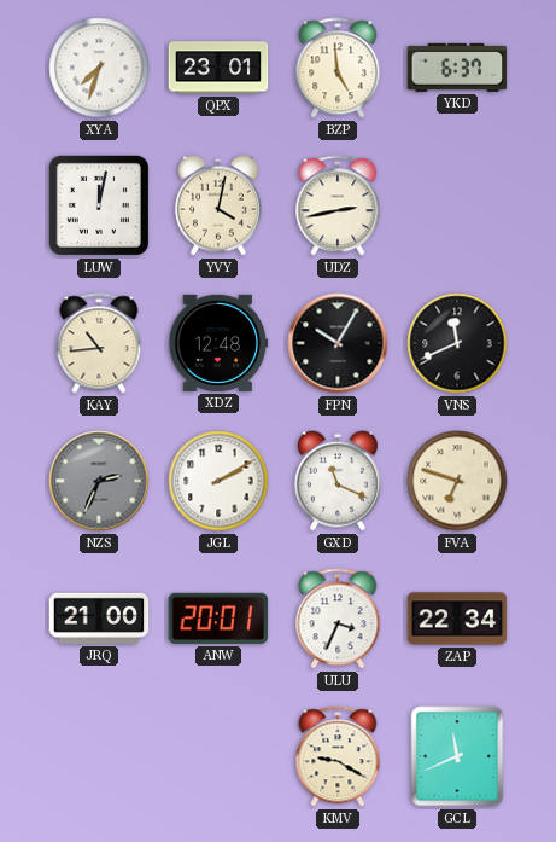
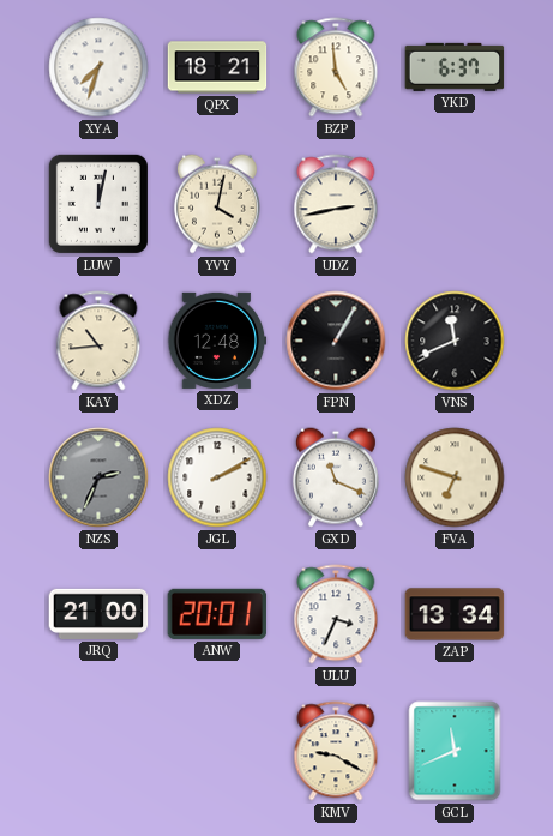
QPX: 23:01 -> 18:21 (217, 67)
FPN: 10:05 -> 1:05 (336, 341)
ZAP: 22:34 -> 13:34 (455, 614)
